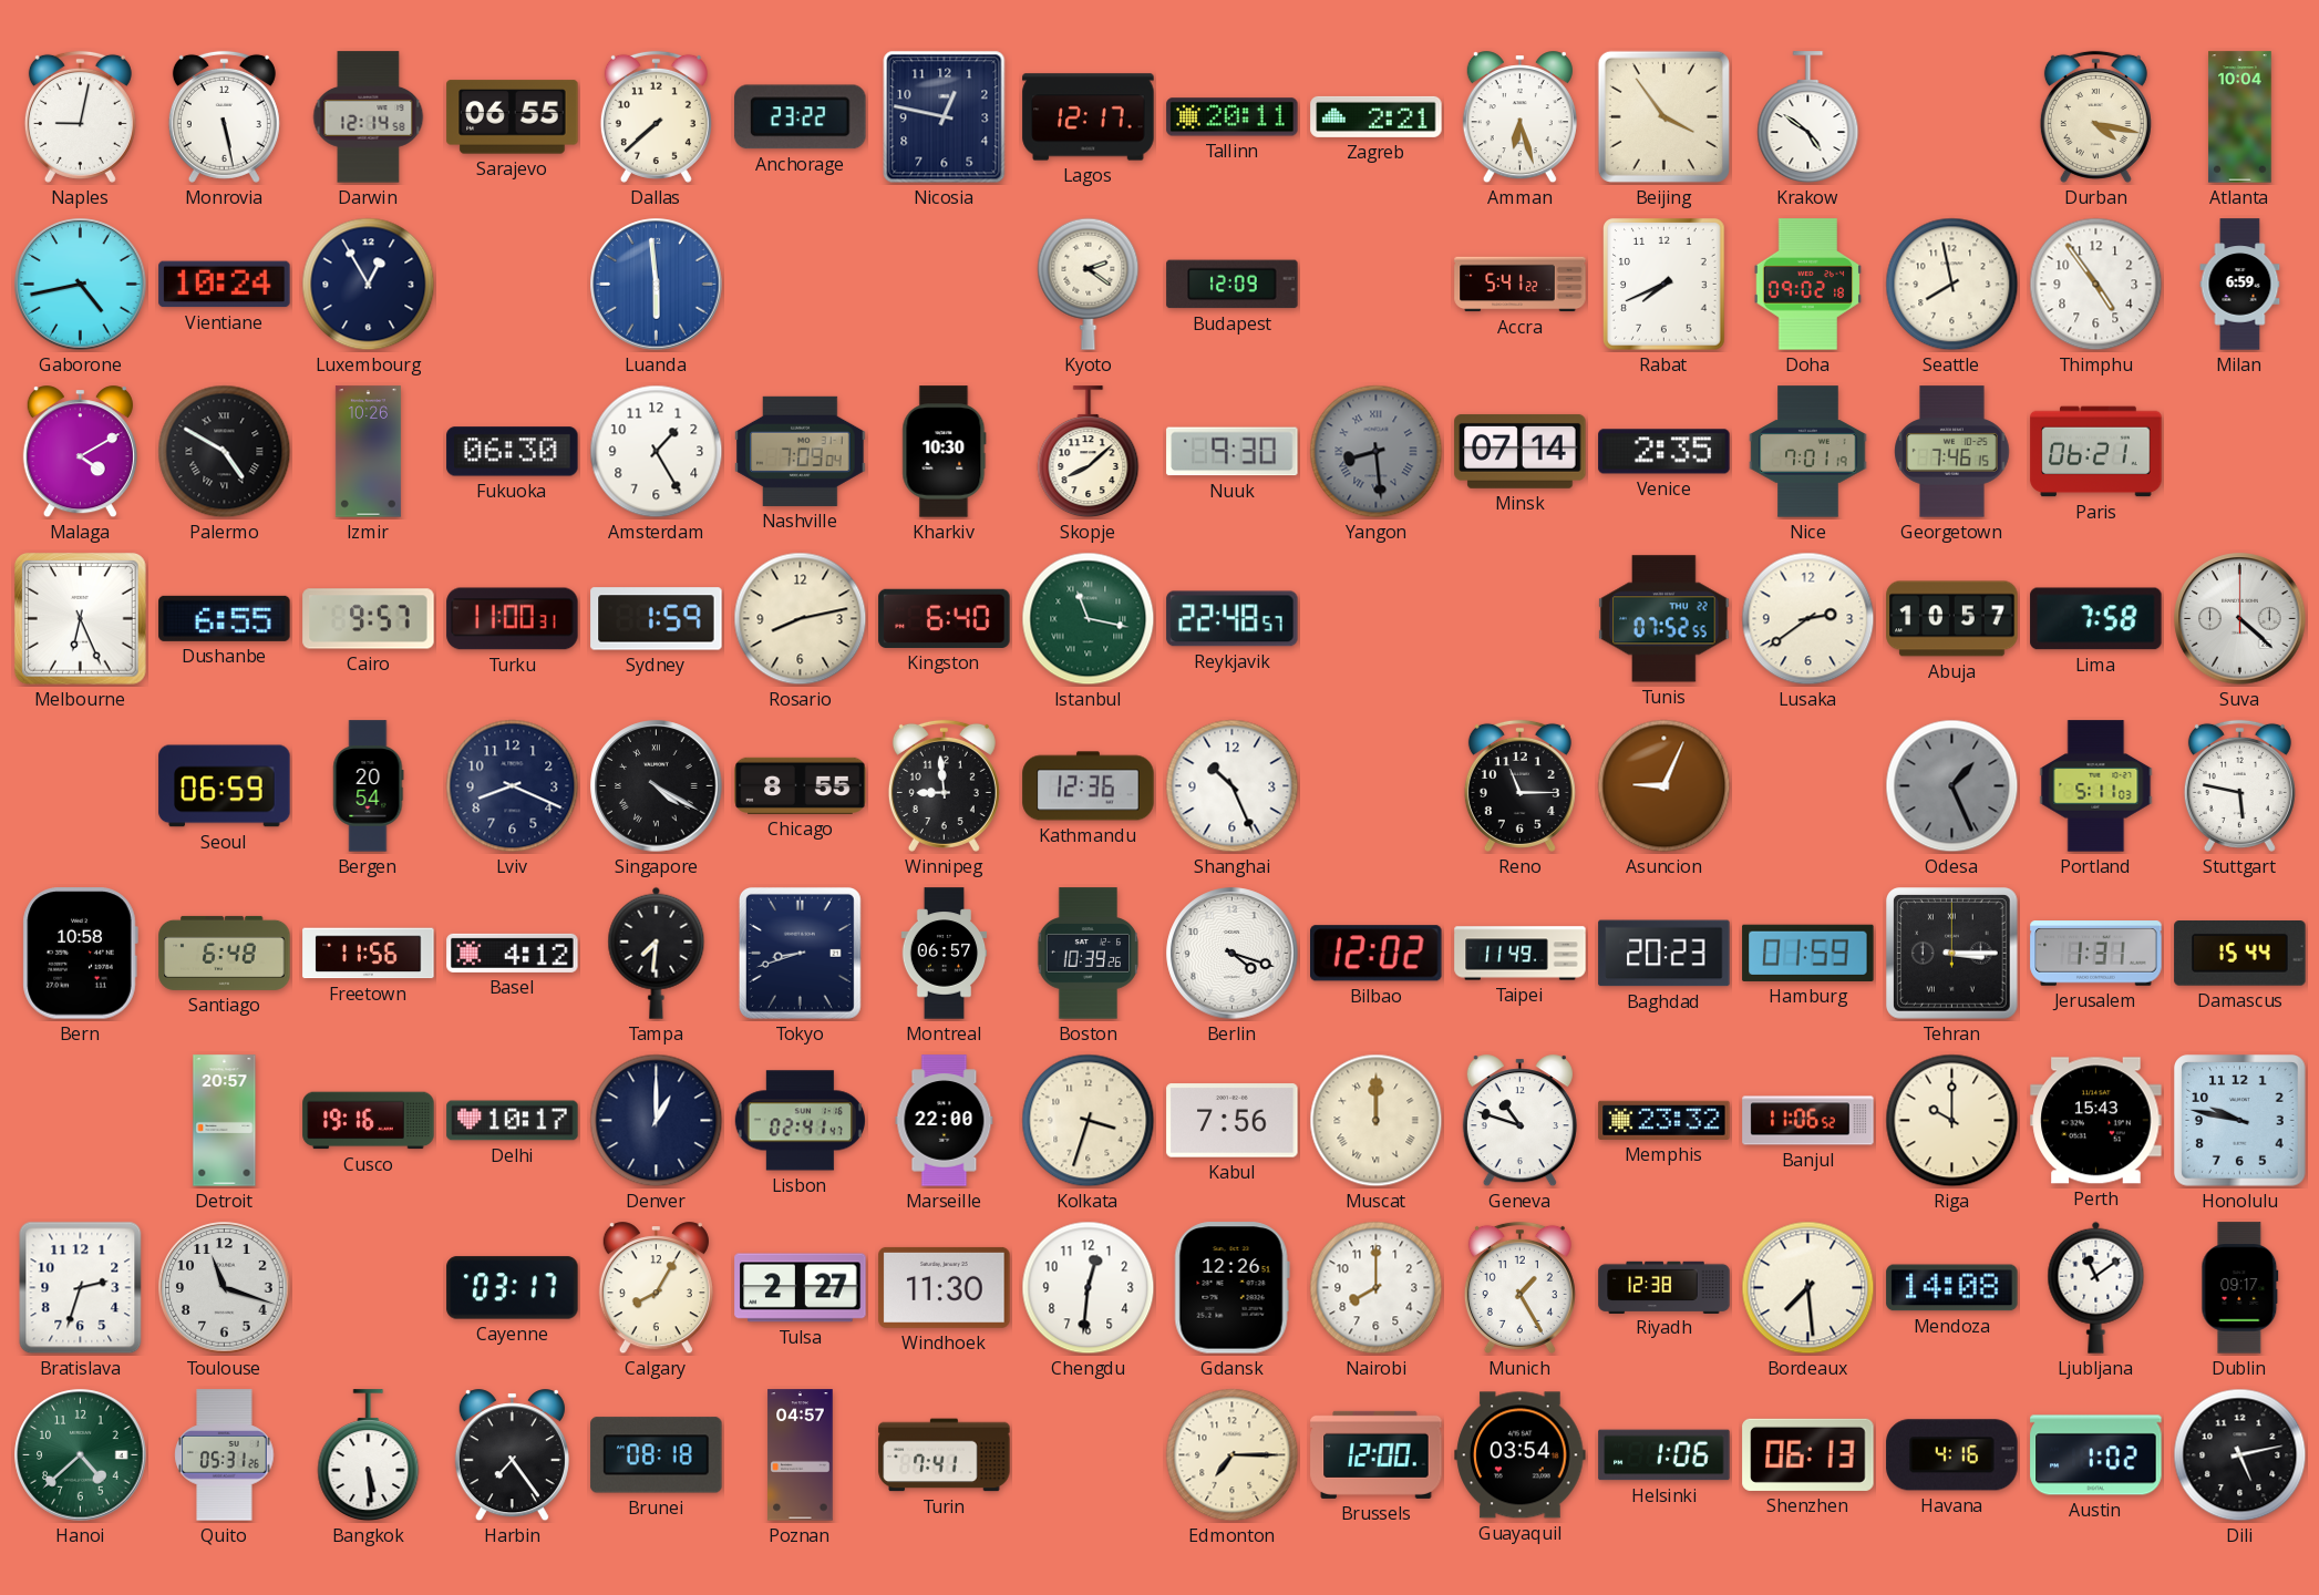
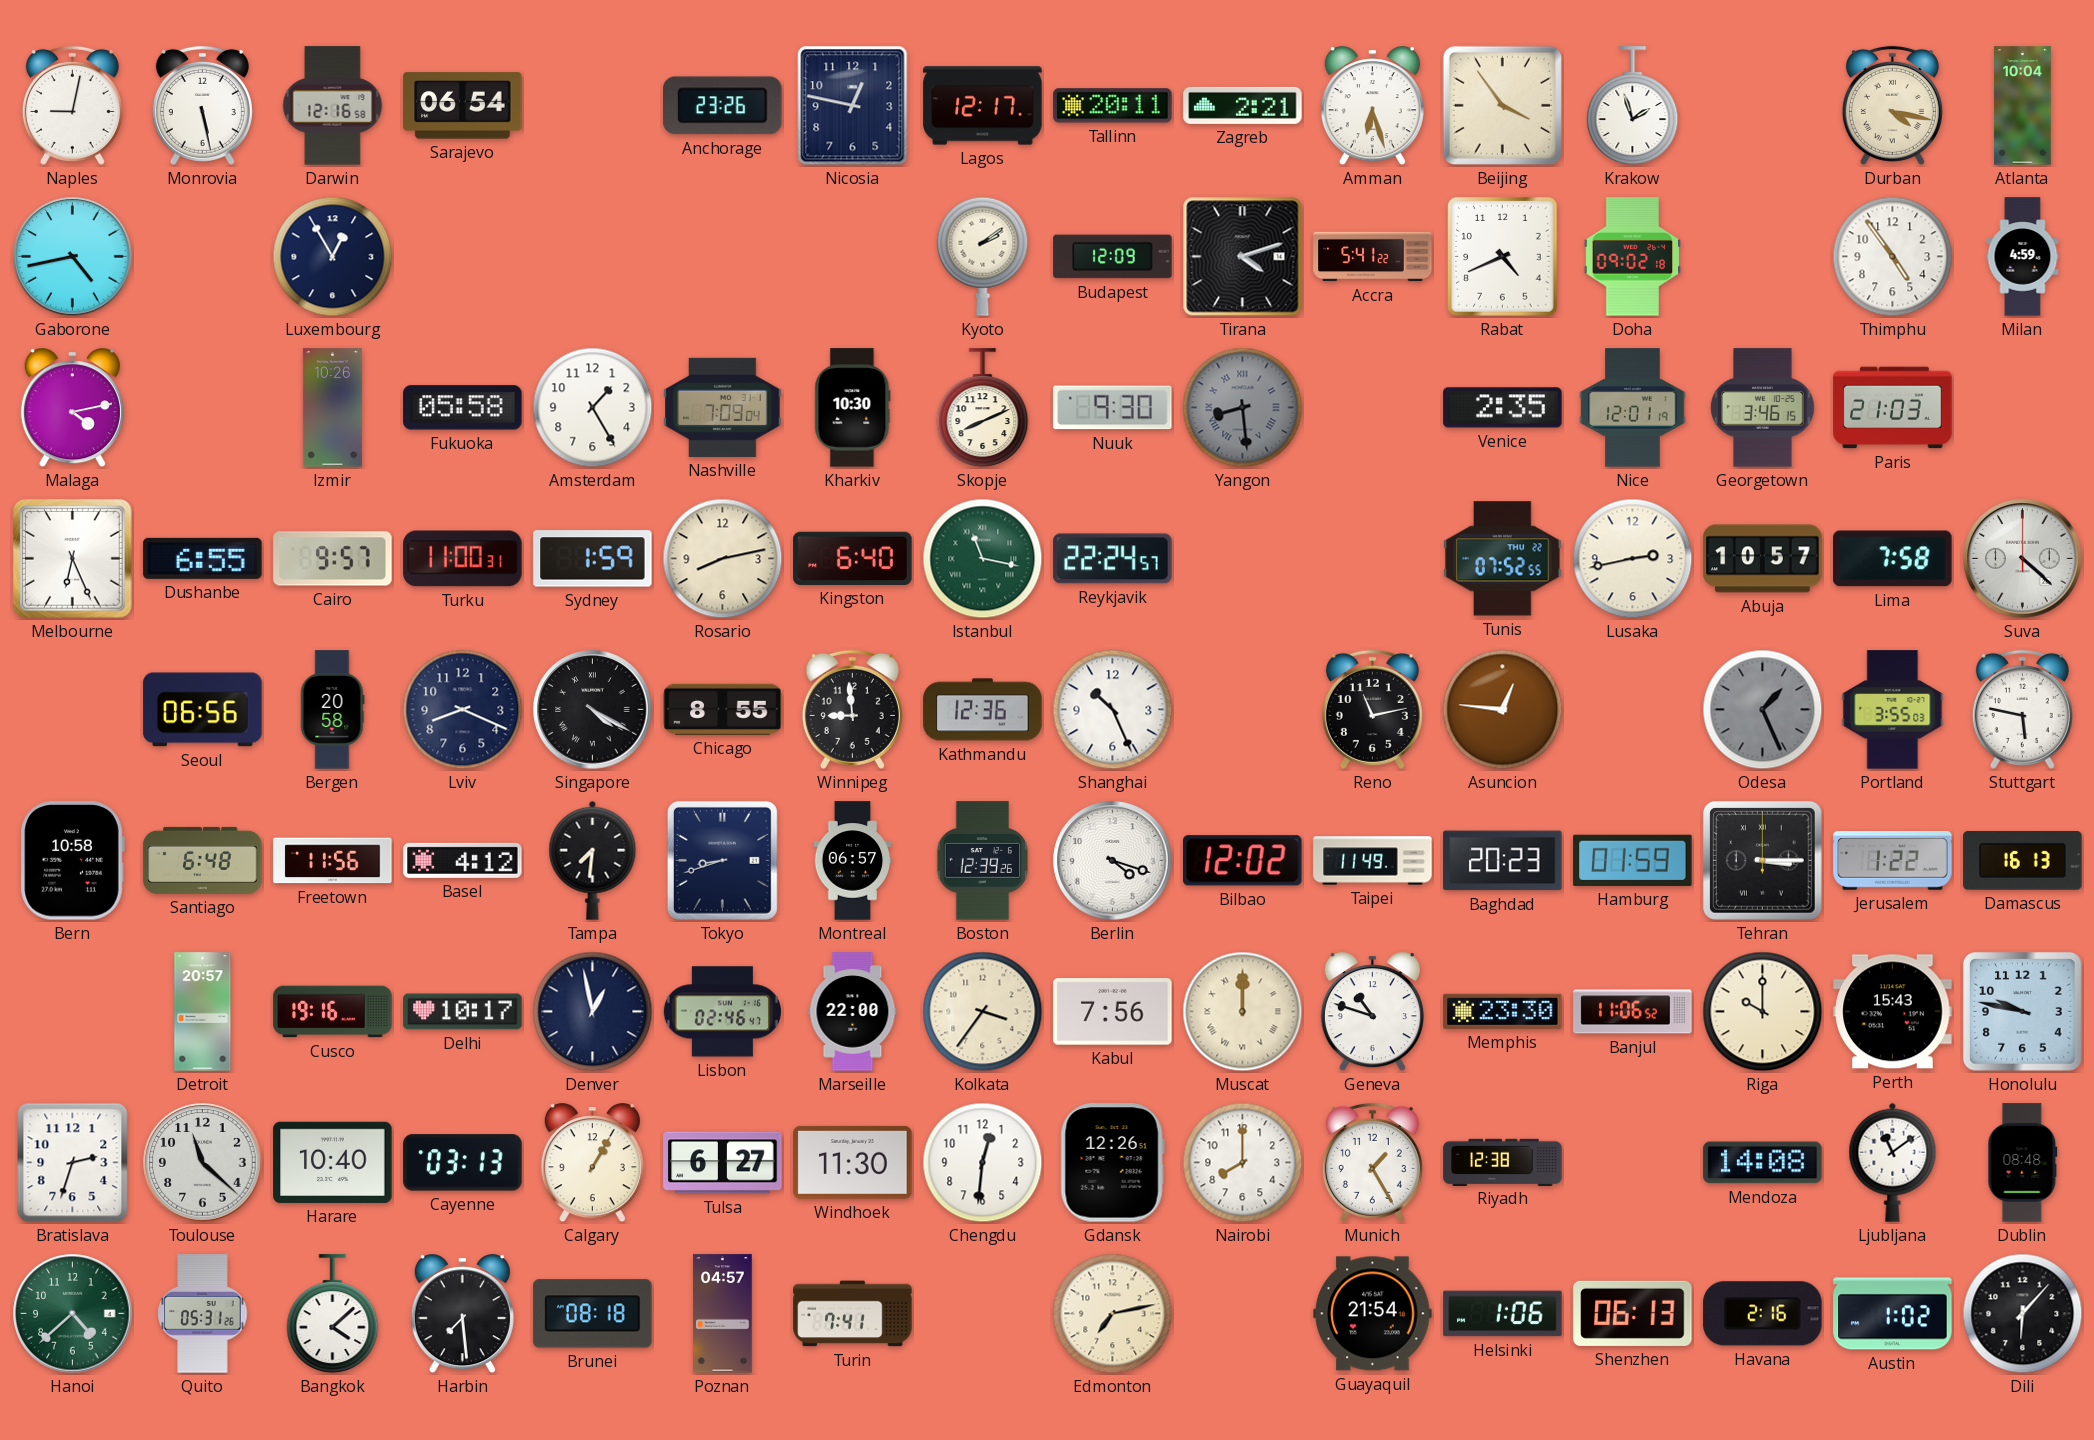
Darwin: 12:14 -> 12:16 (333, 106)
Sarajevo: 06:55 -> 06:54 (463, 106)
Dallas: 7:38 -> none (656, 116)
Anchorage: 23:22 -> 23:26 (723, 106)
Krakow: 4:51 -> 1:57 (1633, 106)
Vientiane: 10:24 -> none (225, 285)
Luanda: 5:59 -> none (657, 285)
Kyoto: 2:21 -> 2:09 (983, 256)
Tirana: none -> 4:12 (1243, 257)
Rabat: 7:41 -> 4:41 (1503, 257)
Seattle: 7:58 -> none (1952, 285)
Milan: 6:59 -> 4:59 (2023, 257)
Malaga: 4:10 -> 4:13 (72, 408)
Palermo: 4:50 -> none (225, 452)
Fukuoka: 06:30 -> 05:58 (463, 408)
Skopje: 8:08 -> 8:11 (983, 408)
Minsk: 07:14 -> none (1521, 451)
Nice: 7:01 -> 12:01 (1633, 408)
Georgetown: 7:46 -> 3:46 (1763, 408)
Paris: 06:21 -> 21:03 (1893, 408)
Reykjavik: 22:48 -> 22:24 (1113, 559)
Lusaka: 2:39 -> 2:43 (1633, 559)
Seoul: 06:59 -> 06:56 (203, 710)
Bergen: 20:54 -> 20:58 (333, 710)
Reno: 11:15 -> 11:13 (1372, 709)
Asuncion: 9:04 -> 12:46 (1503, 710)
Portland: 5:11 -> 3:55 (1893, 710)
Boston: 10:39 -> 12:39 (983, 861)
Jerusalem: 1:31 -> 1:22 (1893, 861)
Damascus: 15:44 -> 16:13 (2023, 861)
Denver: 1:00 -> 12:58 (593, 1012)
Lisbon: 02:41 -> 02:46 (722, 1012)
Kolkata: 3:33 -> 3:36 (983, 1012)
Memphis: 23:32 -> 23:30 (1503, 1011)
Toulouse: 11:18 -> 11:22 (203, 1163)
Harare: none -> 10:40 (333, 1162)
Cayenne: 03:17 -> 03:13 (463, 1163)
Calgary: 8:05 -> 1:05 (592, 1163)
Tulsa: 2:27 -> 6:27 (723, 1163)
Bordeaux: 7:29 -> none (1808, 1288)
Dublin: 09:17 -> 08:48 (2023, 1163)
Bangkok: 5:29 -> 4:08 (333, 1314)
Harbin: 7:24 -> 7:29 (462, 1314)
Edmonton: 7:15 -> 7:13 (1113, 1314)
Brussels: 12:00 -> none (1377, 1454)
Guayaquil: 03:54 -> 21:54 (1373, 1314)
Havana: 4:16 -> 2:16 (1763, 1314)
Dili: 5:13 -> 6:07 (2023, 1314)
